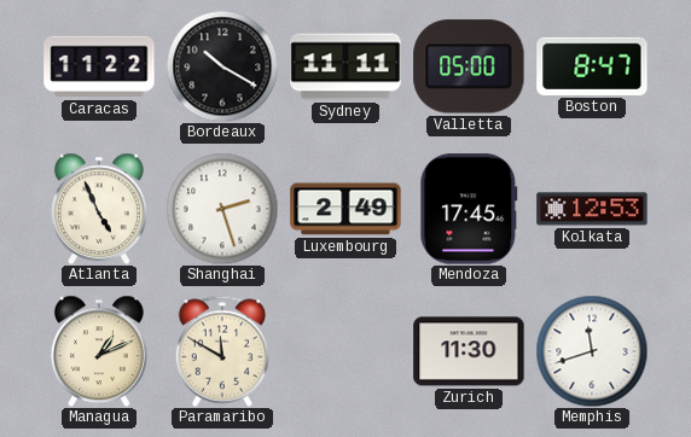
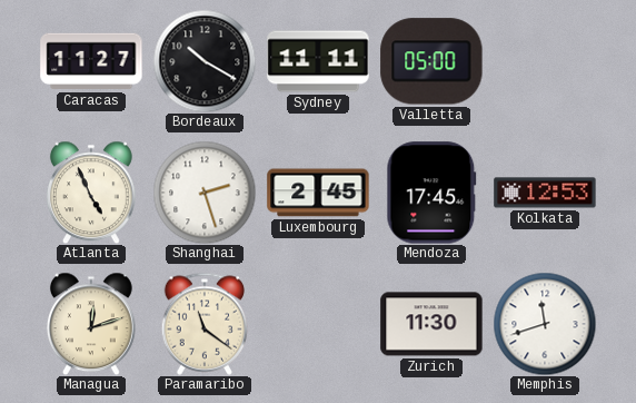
Caracas: 11:22 -> 11:27 (91, 61)
Boston: 8:47 -> none (592, 66)
Luxembourg: 2:49 -> 2:45 (318, 193)
Managua: 1:11 -> 12:12 (91, 324)
Paramaribo: 11:50 -> 11:21 (205, 324)
